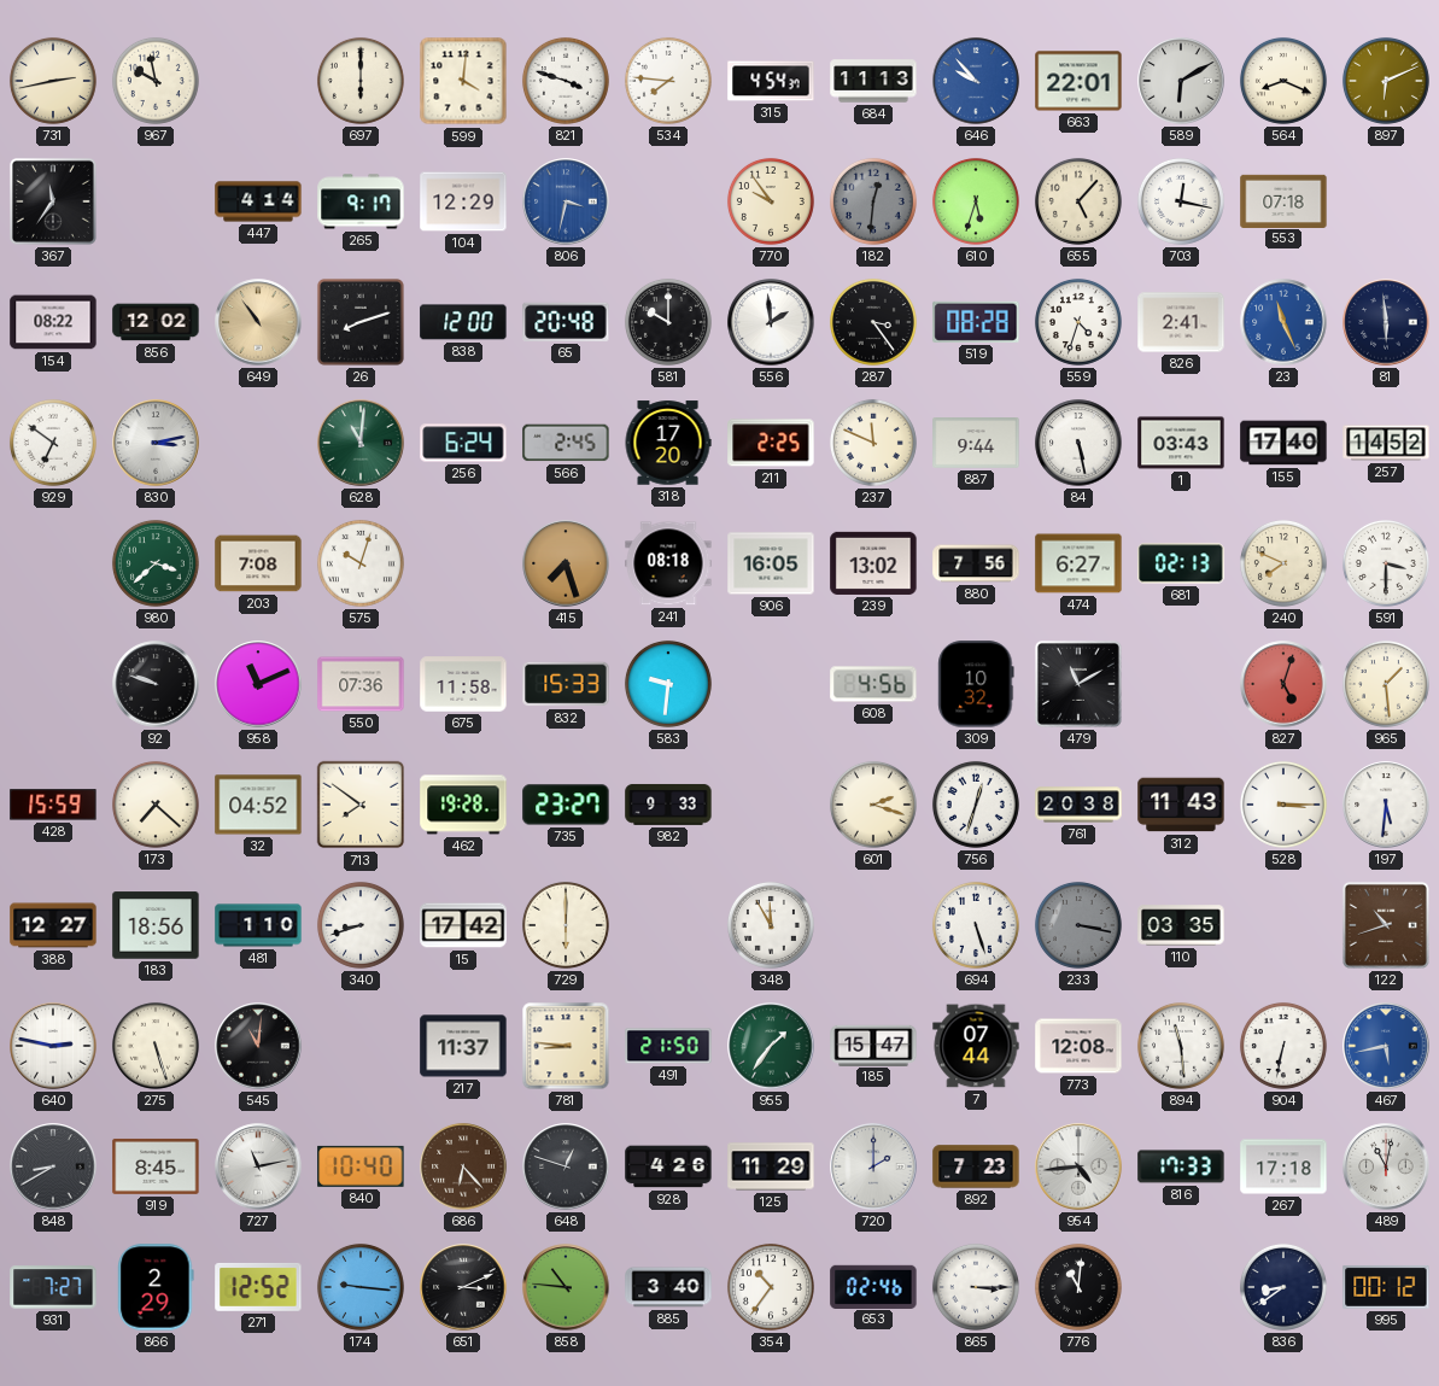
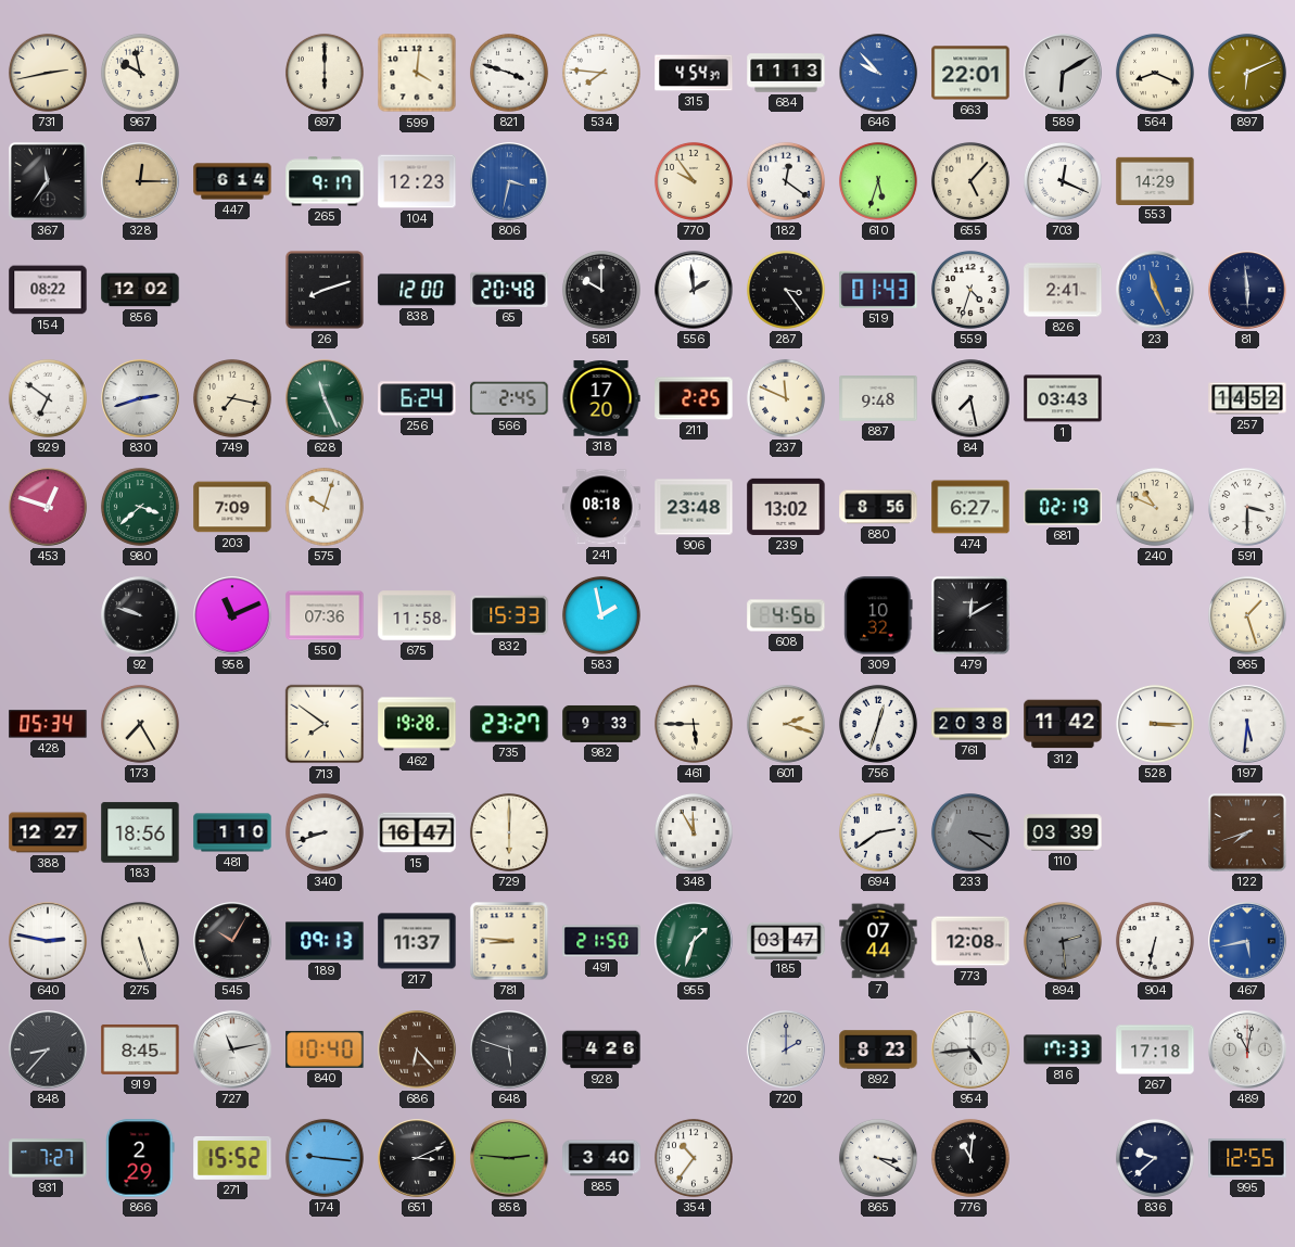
328: none -> 12:15 (140, 181)
447: 4:14 -> 6:14 (232, 181)
104: 12:29 -> 12:23 (417, 181)
182: 12:31 -> 12:21 (786, 181)
182 dial: grey -> white (786, 181)
703: 12:17 -> 12:19 (1063, 181)
553: 07:18 -> 14:29 (1155, 180)
649: 10:54 -> none (258, 322)
519: 08:28 -> 01:43 (878, 290)
830: 3:13 -> 2:42 (140, 398)
749: none -> 7:17 (232, 398)
628: 11:01 -> 11:26 (325, 398)
887: 9:44 -> 9:48 (878, 399)
84: 5:28 -> 7:28 (970, 398)
155: 17:40 -> none (1283, 443)
453: none -> 12:48 (48, 507)
203: 7:08 -> 7:09 (232, 507)
415: 7:27 -> none (566, 563)
906: 16:05 -> 23:48 (694, 507)
880: 7:56 -> 8:56 (878, 507)
681: 02:13 -> 02:19 (1063, 507)
240: 7:49 -> 10:49 (1155, 507)
583: 9:31 -> 1:58 (601, 615)
479: 11:10 -> 12:10 (970, 615)
827: 5:03 -> none (1283, 684)
965: 1:29 -> 1:27 (1247, 615)
428: 15:59 -> 05:34 (48, 724)
173: 7:22 -> 7:25 (140, 724)
32: 04:52 -> none (258, 805)
461: none -> 5:45 (694, 724)
312: 11:43 -> 11:42 (1063, 724)
15: 17:42 -> 16:47 (417, 832)
694: 5:27 -> 2:39 (878, 832)
233: 3:17 -> 3:21 (970, 832)
110: 03:35 -> 03:39 (1063, 832)
122: 10:42 -> 7:42 (1247, 832)
545: 11:01 -> 10:05 (232, 941)
189: none -> 09:13 (325, 941)
955: 1:36 -> 1:33 (694, 941)
185: 15:47 -> 03:47 (786, 940)
894: 11:29 -> 2:29 (1063, 941)
894 dial: white -> grey (1063, 941)
848: 8:40 -> 8:37 (48, 1049)
648: 12:48 -> 5:48 (509, 1049)
125: 11:29 -> none (771, 1166)
892: 7:23 -> 8:23 (878, 1049)
271: 12:52 -> 15:52 (232, 1158)
858: 10:46 -> 2:46 (509, 1158)
653: 02:46 -> none (873, 1286)
865: 3:15 -> 3:20 (878, 1158)
836: 8:39 -> 9:38 (1155, 1158)
995: 00:12 -> 12:55 (1247, 1158)
